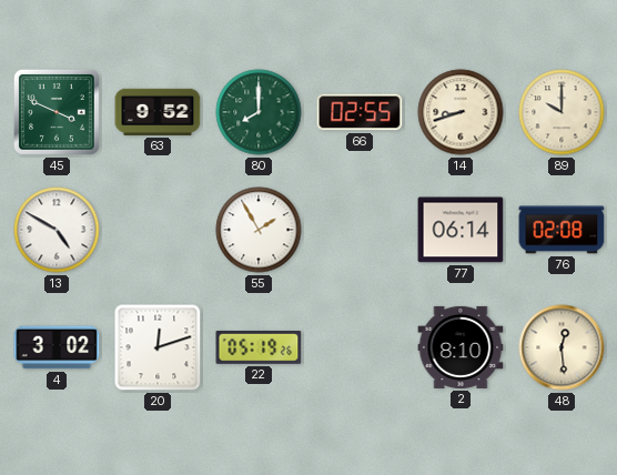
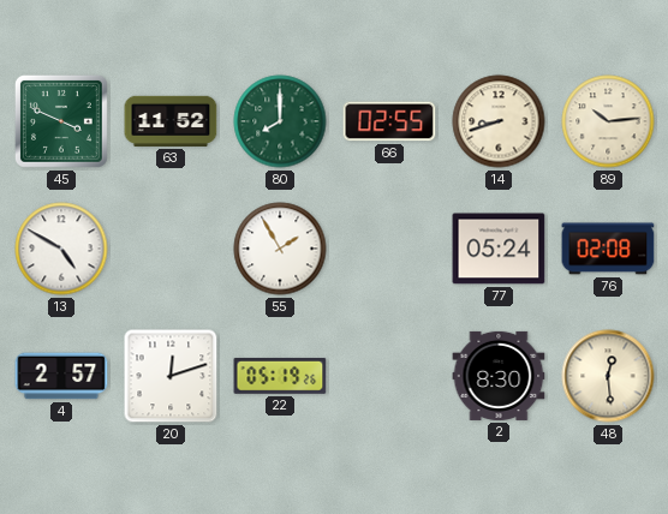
63: 9:52 -> 11:52 (171, 121)
89: 10:00 -> 10:14 (608, 121)
77: 06:14 -> 05:24 (499, 249)
4: 3:02 -> 2:57 (61, 376)
2: 8:10 -> 8:30 (499, 376)
